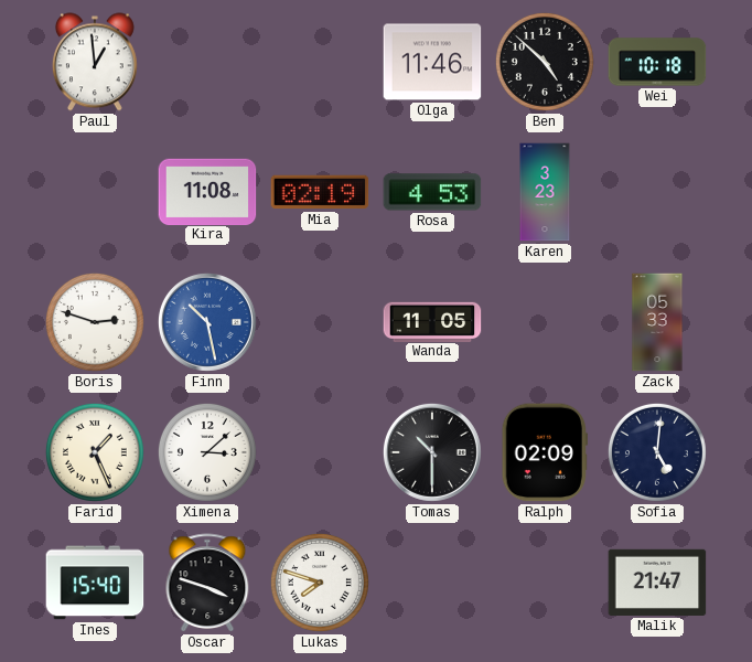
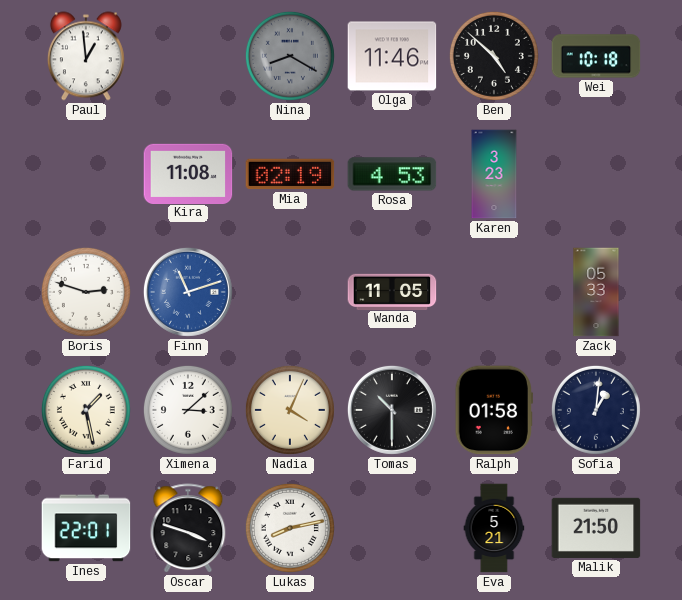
Nina: none -> 8:20 (290, 56)
Finn: 10:28 -> 11:12 (188, 292)
Farid: 1:26 -> 1:28 (86, 410)
Nadia: none -> 4:04 (290, 410)
Ralph: 02:09 -> 01:58 (494, 410)
Sofia: 5:01 -> 1:01 (596, 410)
Ines: 15:40 -> 22:01 (86, 528)
Lukas: 7:48 -> 8:13 (290, 528)
Eva: none -> 5:21 (494, 528)
Malik: 21:47 -> 21:50 (596, 528)
